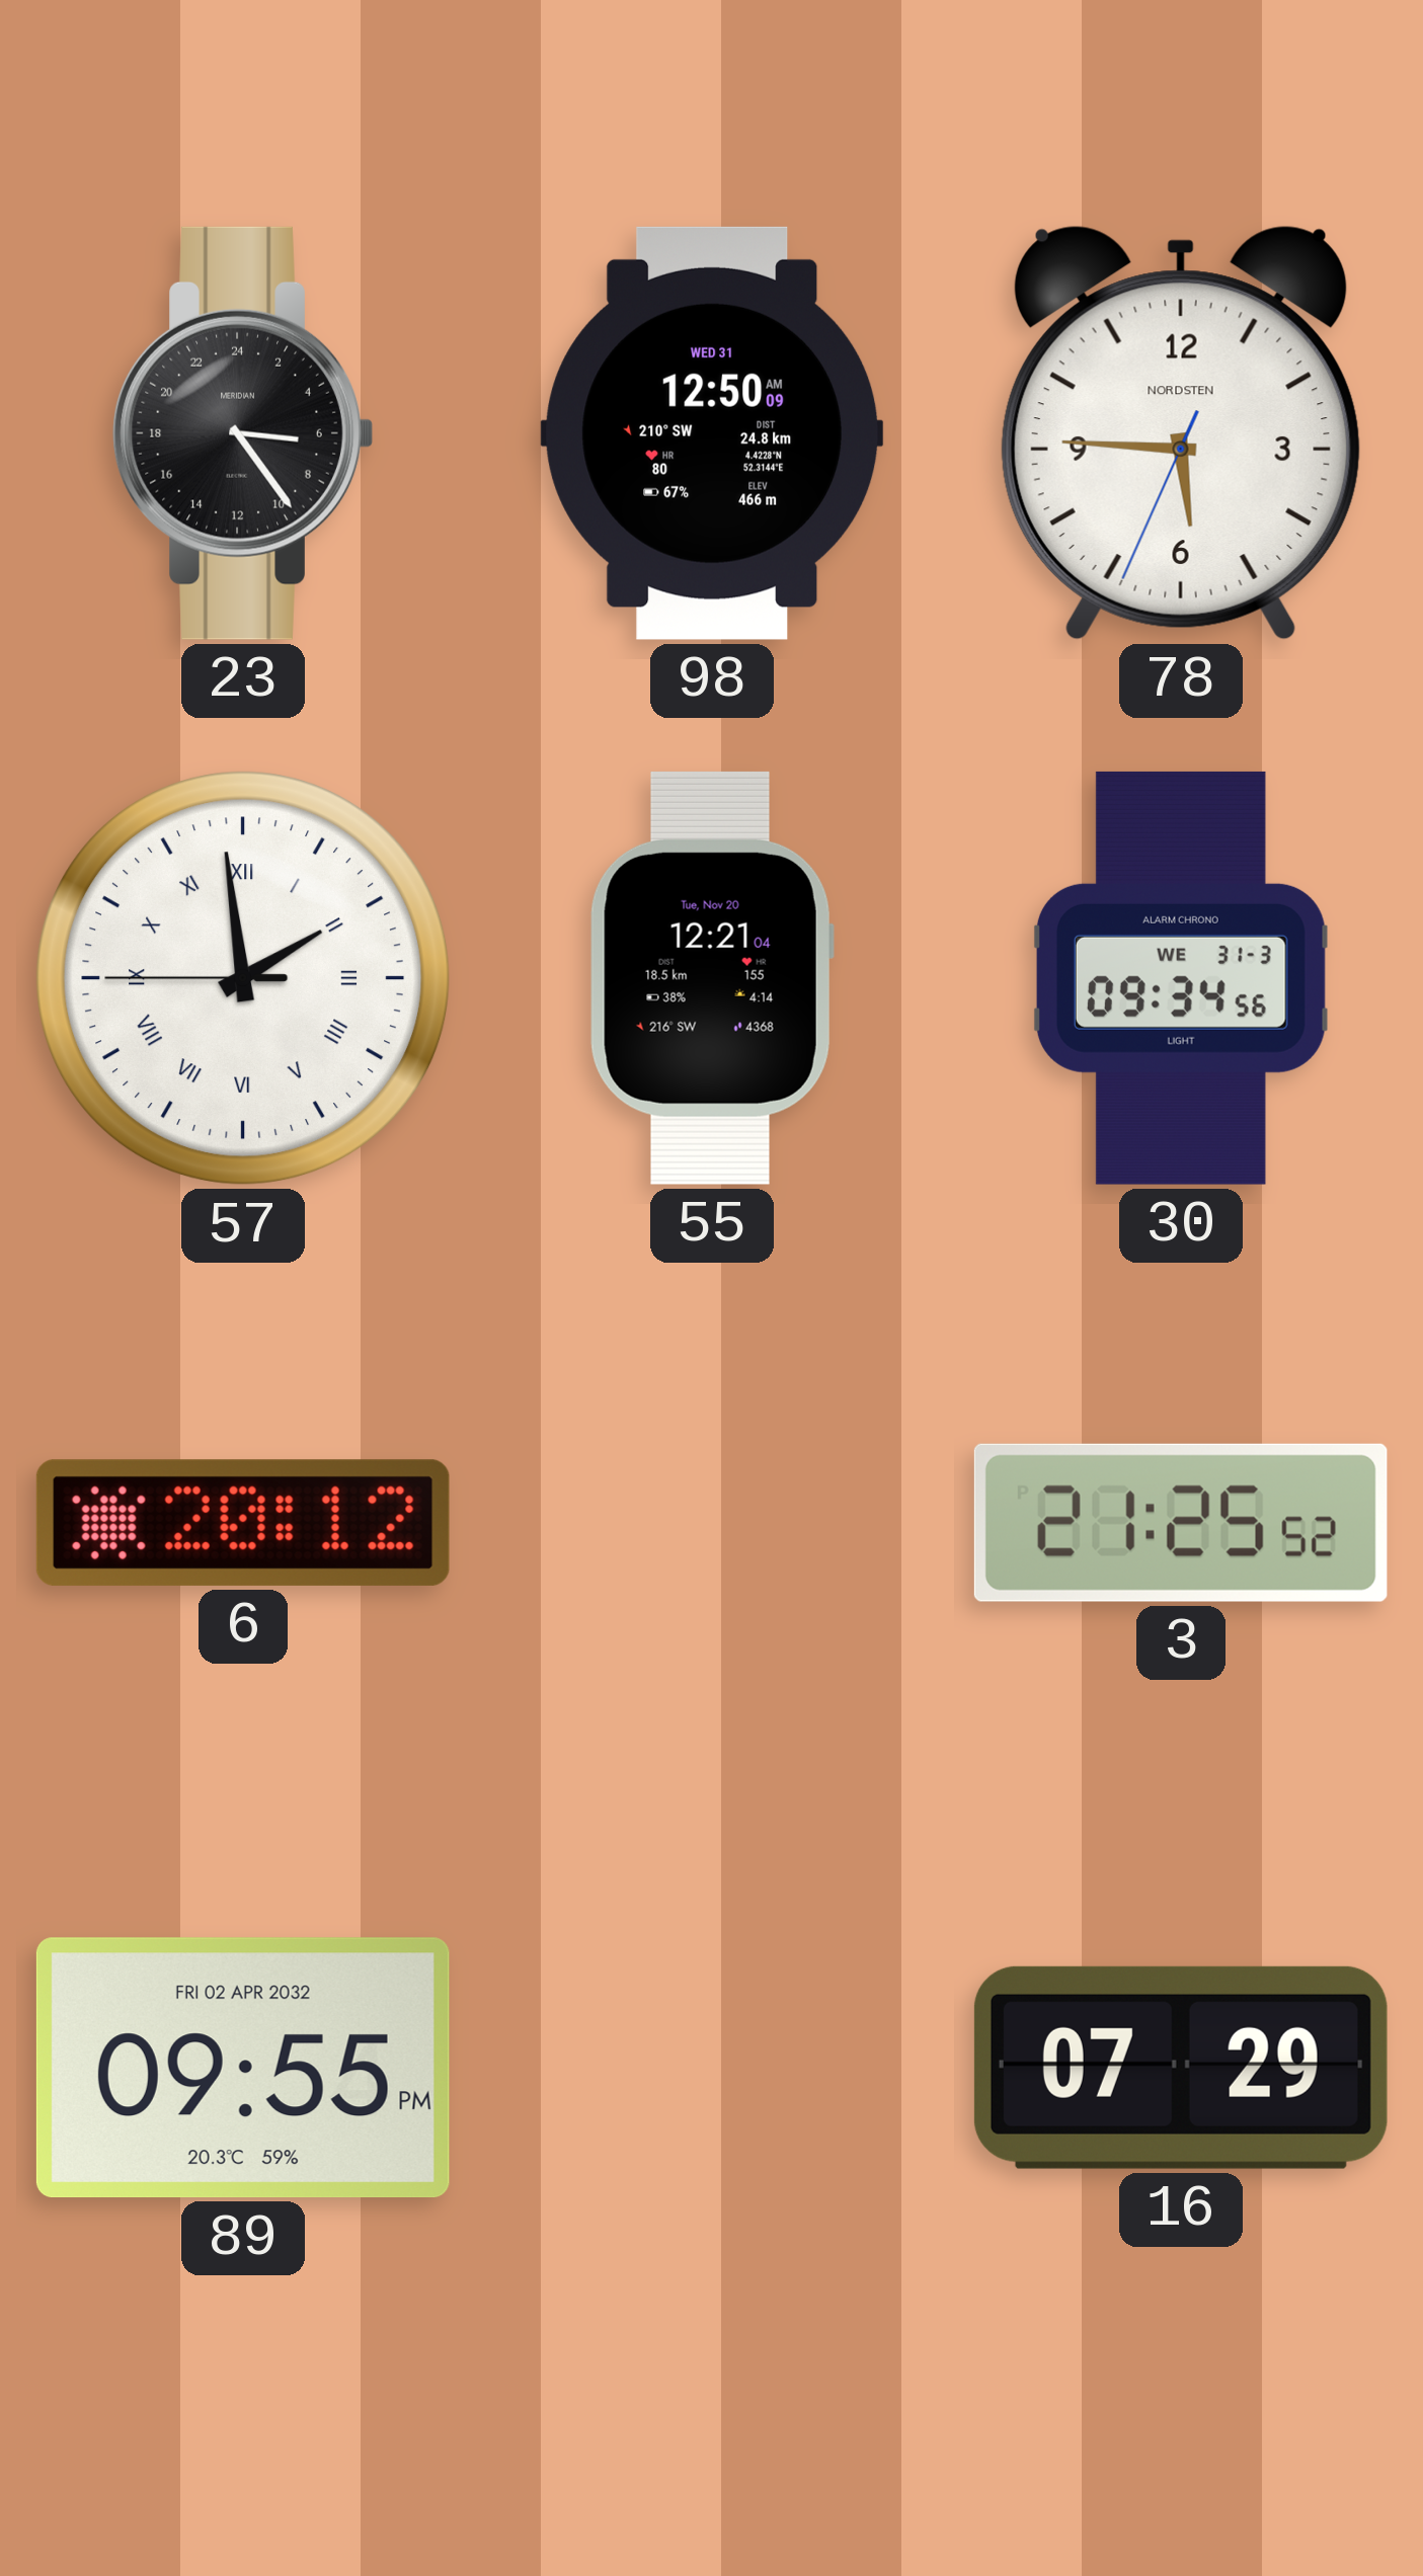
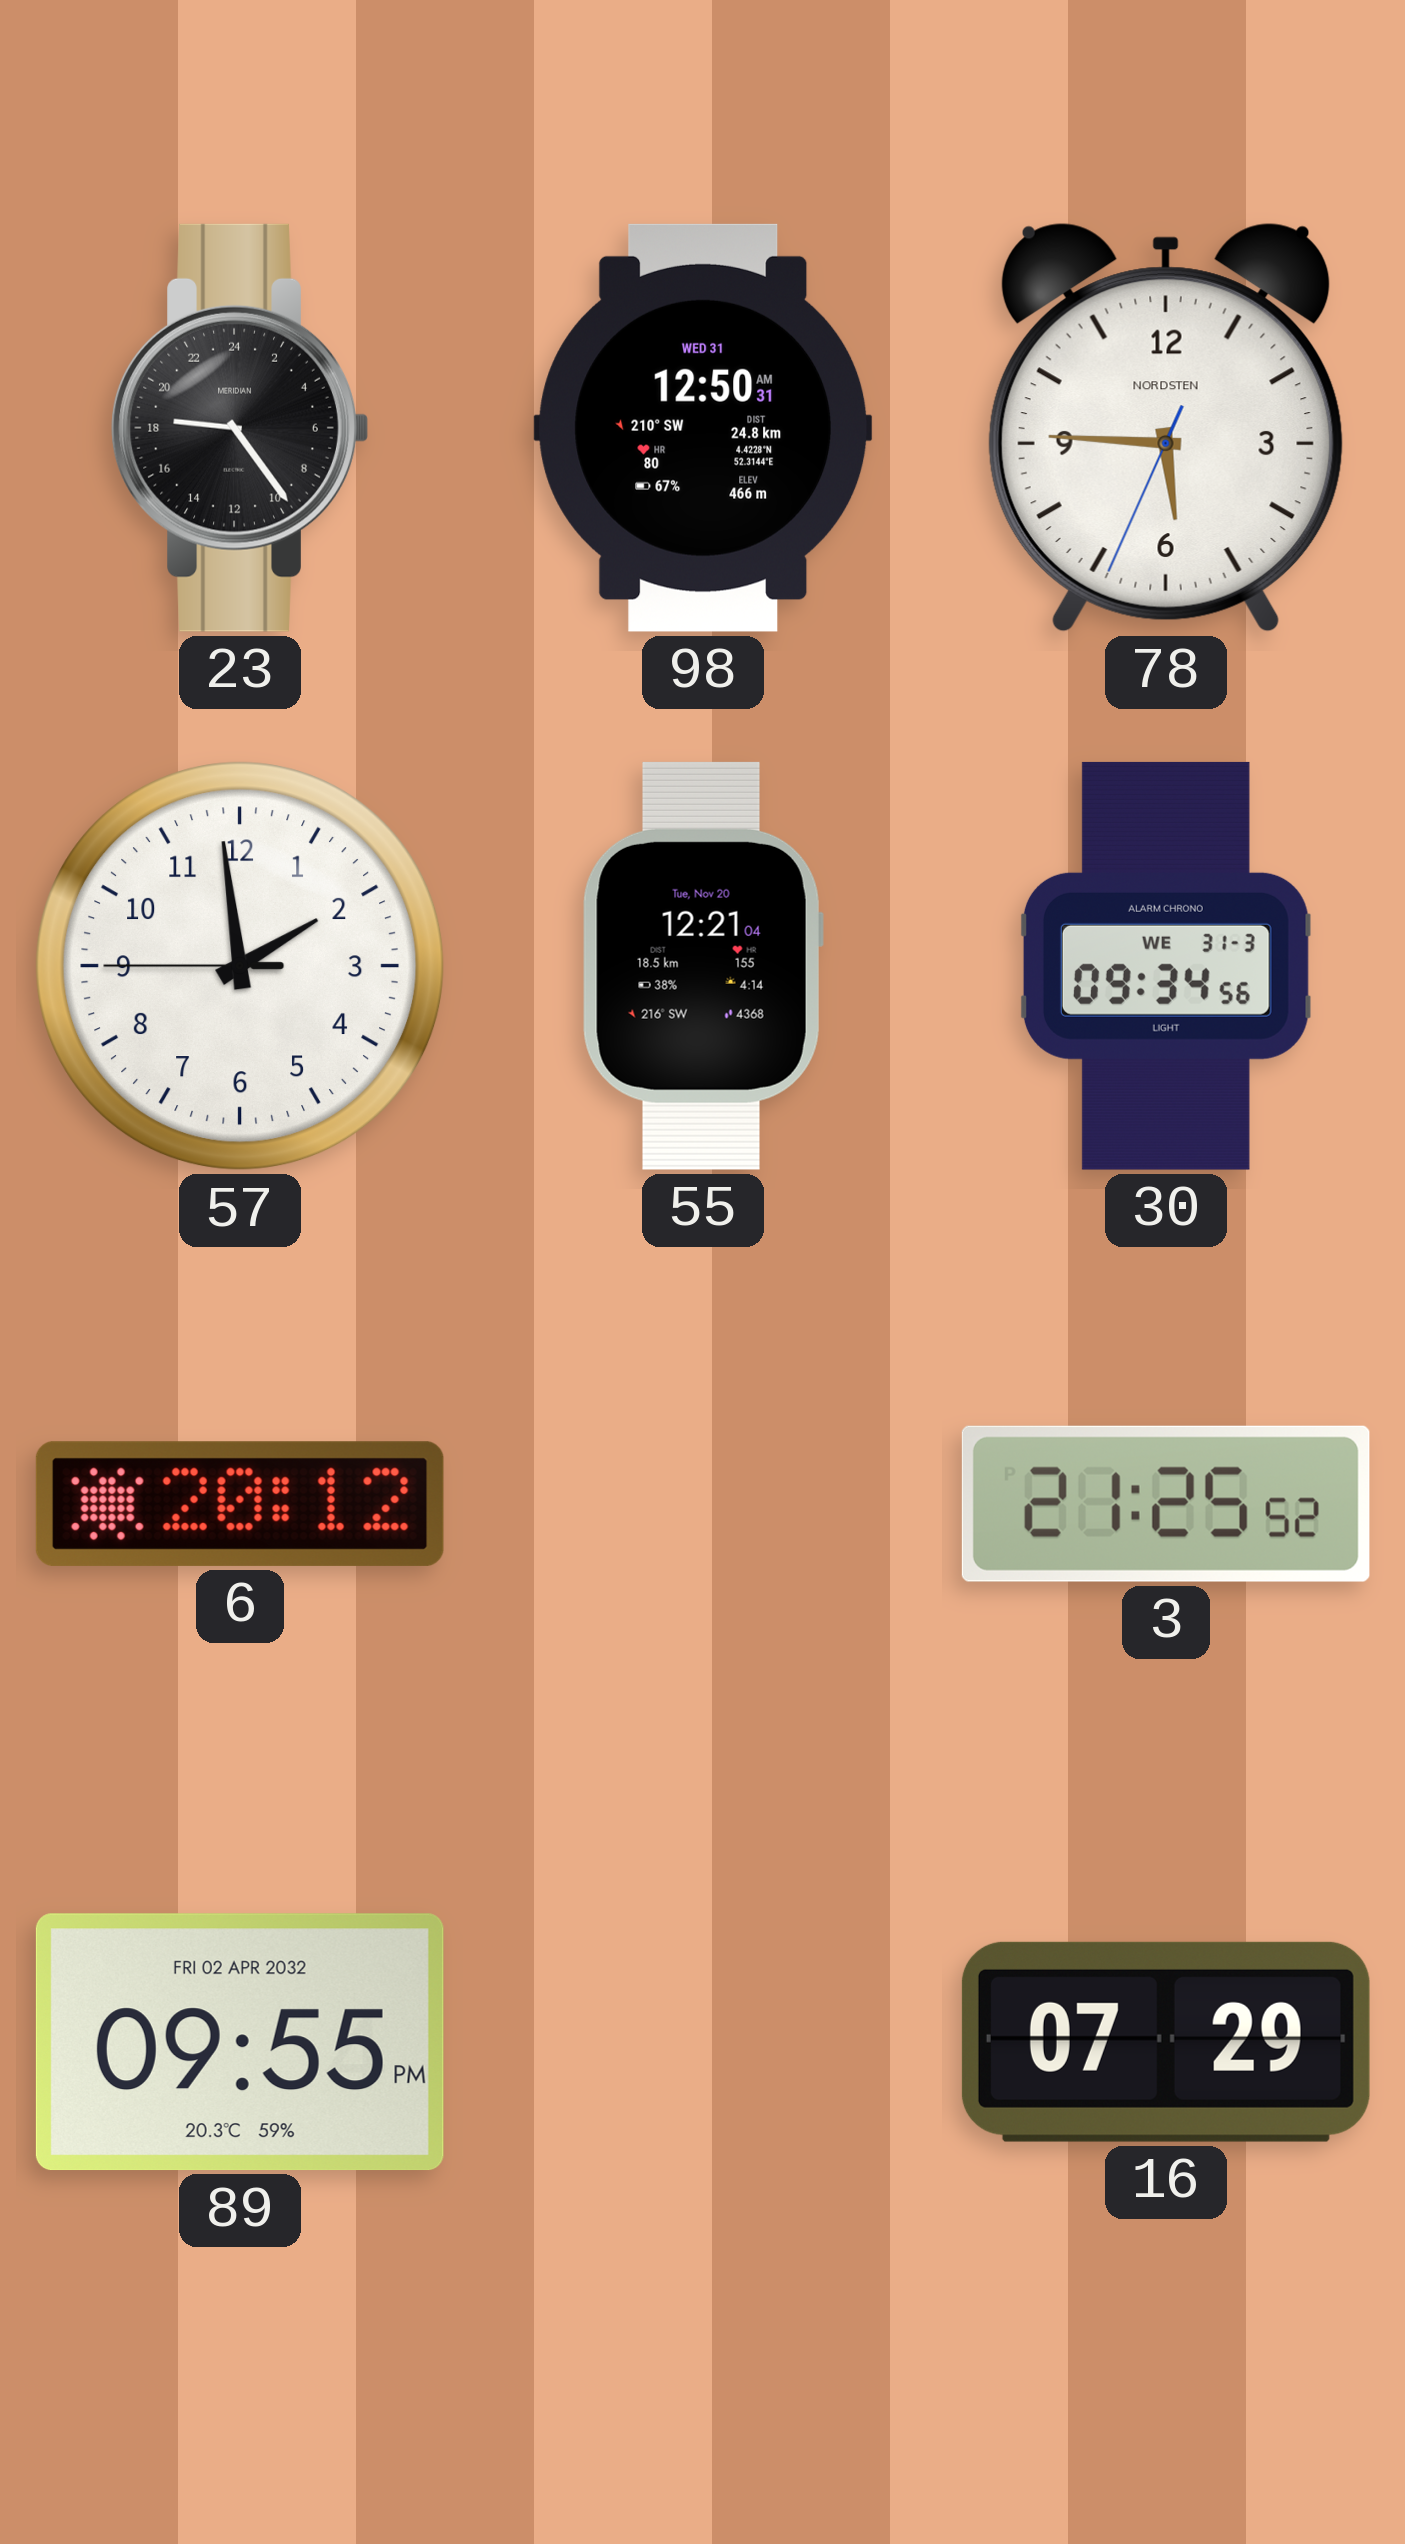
23: 6:24 -> 18:24 (240, 428)
98: 12:50:09 AM -> 12:50:31 AM (703, 428)
57 numerals: Roman -> Arabic (240, 966)
